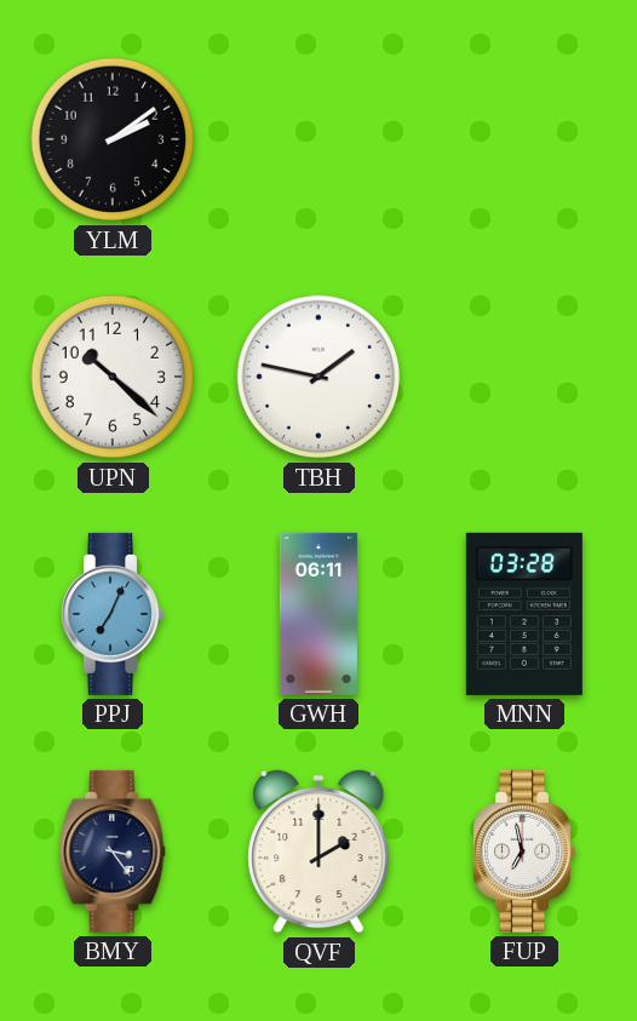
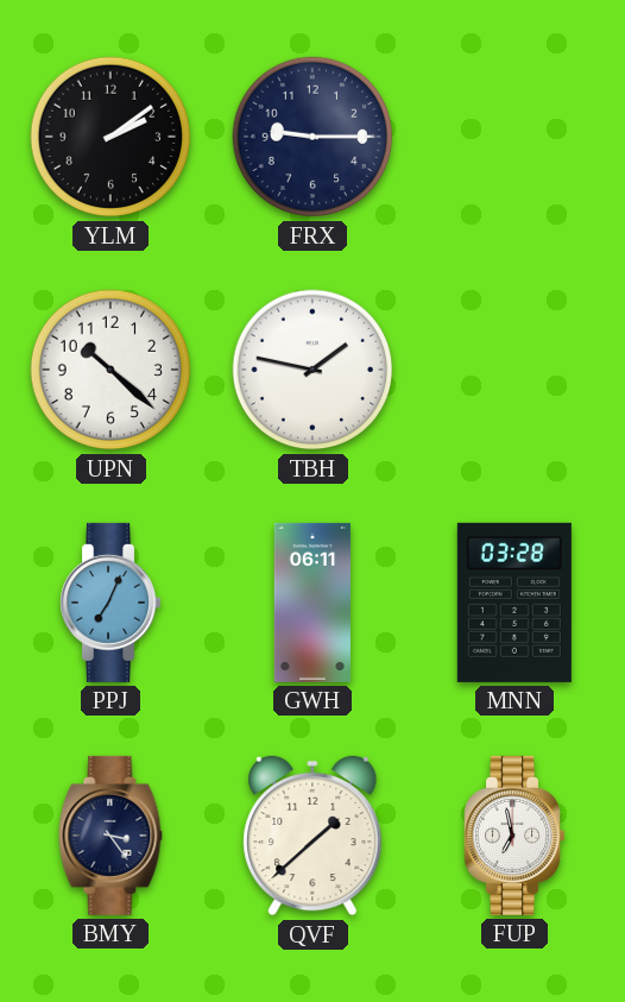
FRX: none -> 9:15 (312, 137)
QVF: 2:00 -> 1:38 (312, 836)
